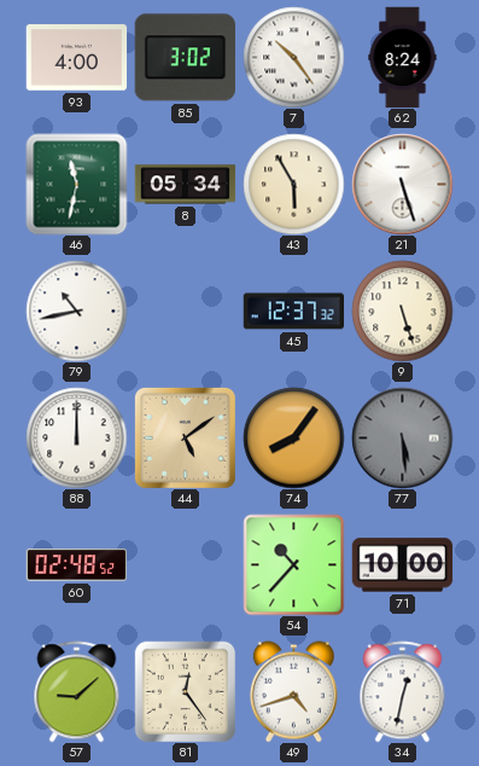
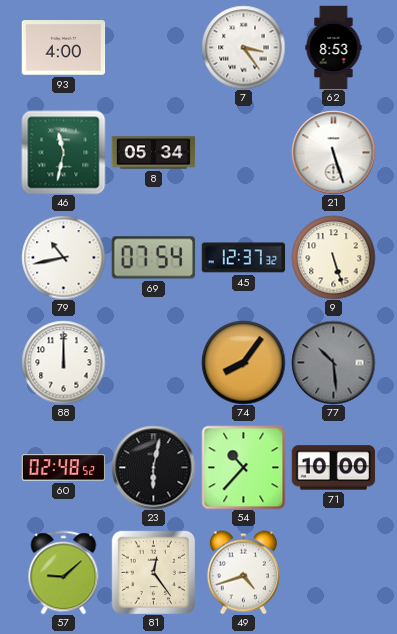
85: 3:02 -> none (185, 58)
7: 10:24 -> 3:24 (243, 47)
62: 8:24 -> 8:53 (334, 47)
43: 5:55 -> none (293, 184)
69: none -> 07:54 (153, 258)
44: 5:09 -> none (185, 437)
77: 5:29 -> 10:29 (333, 362)
23: none -> 6:02 (153, 467)
34: 12:32 -> none (403, 691)
